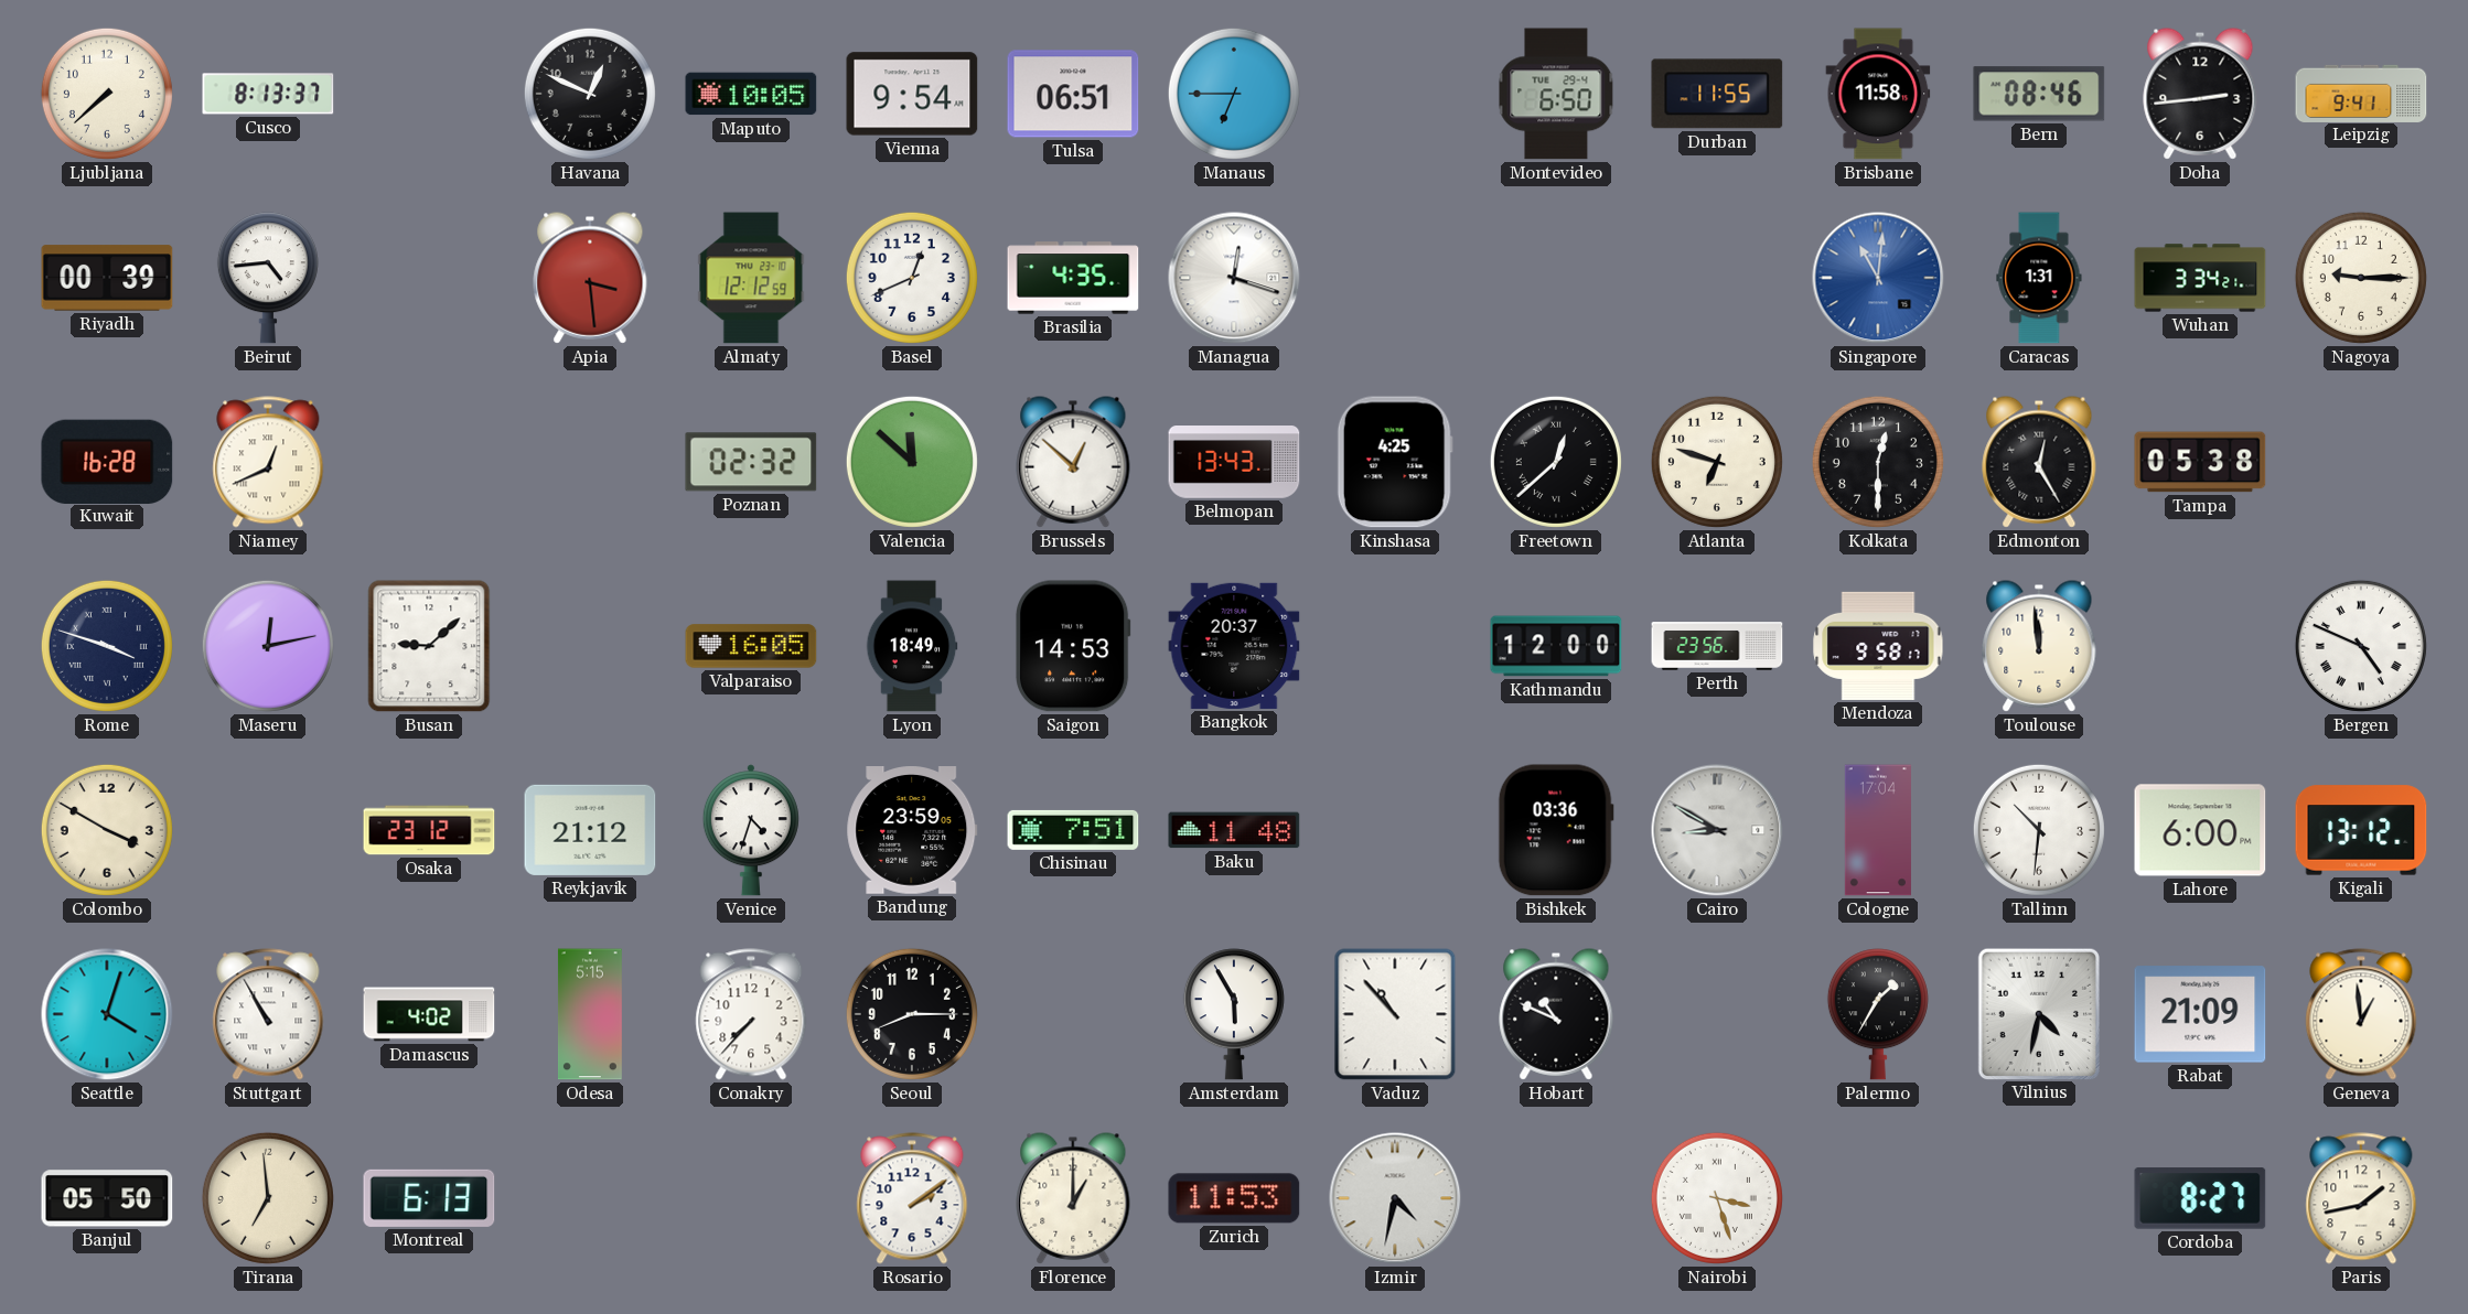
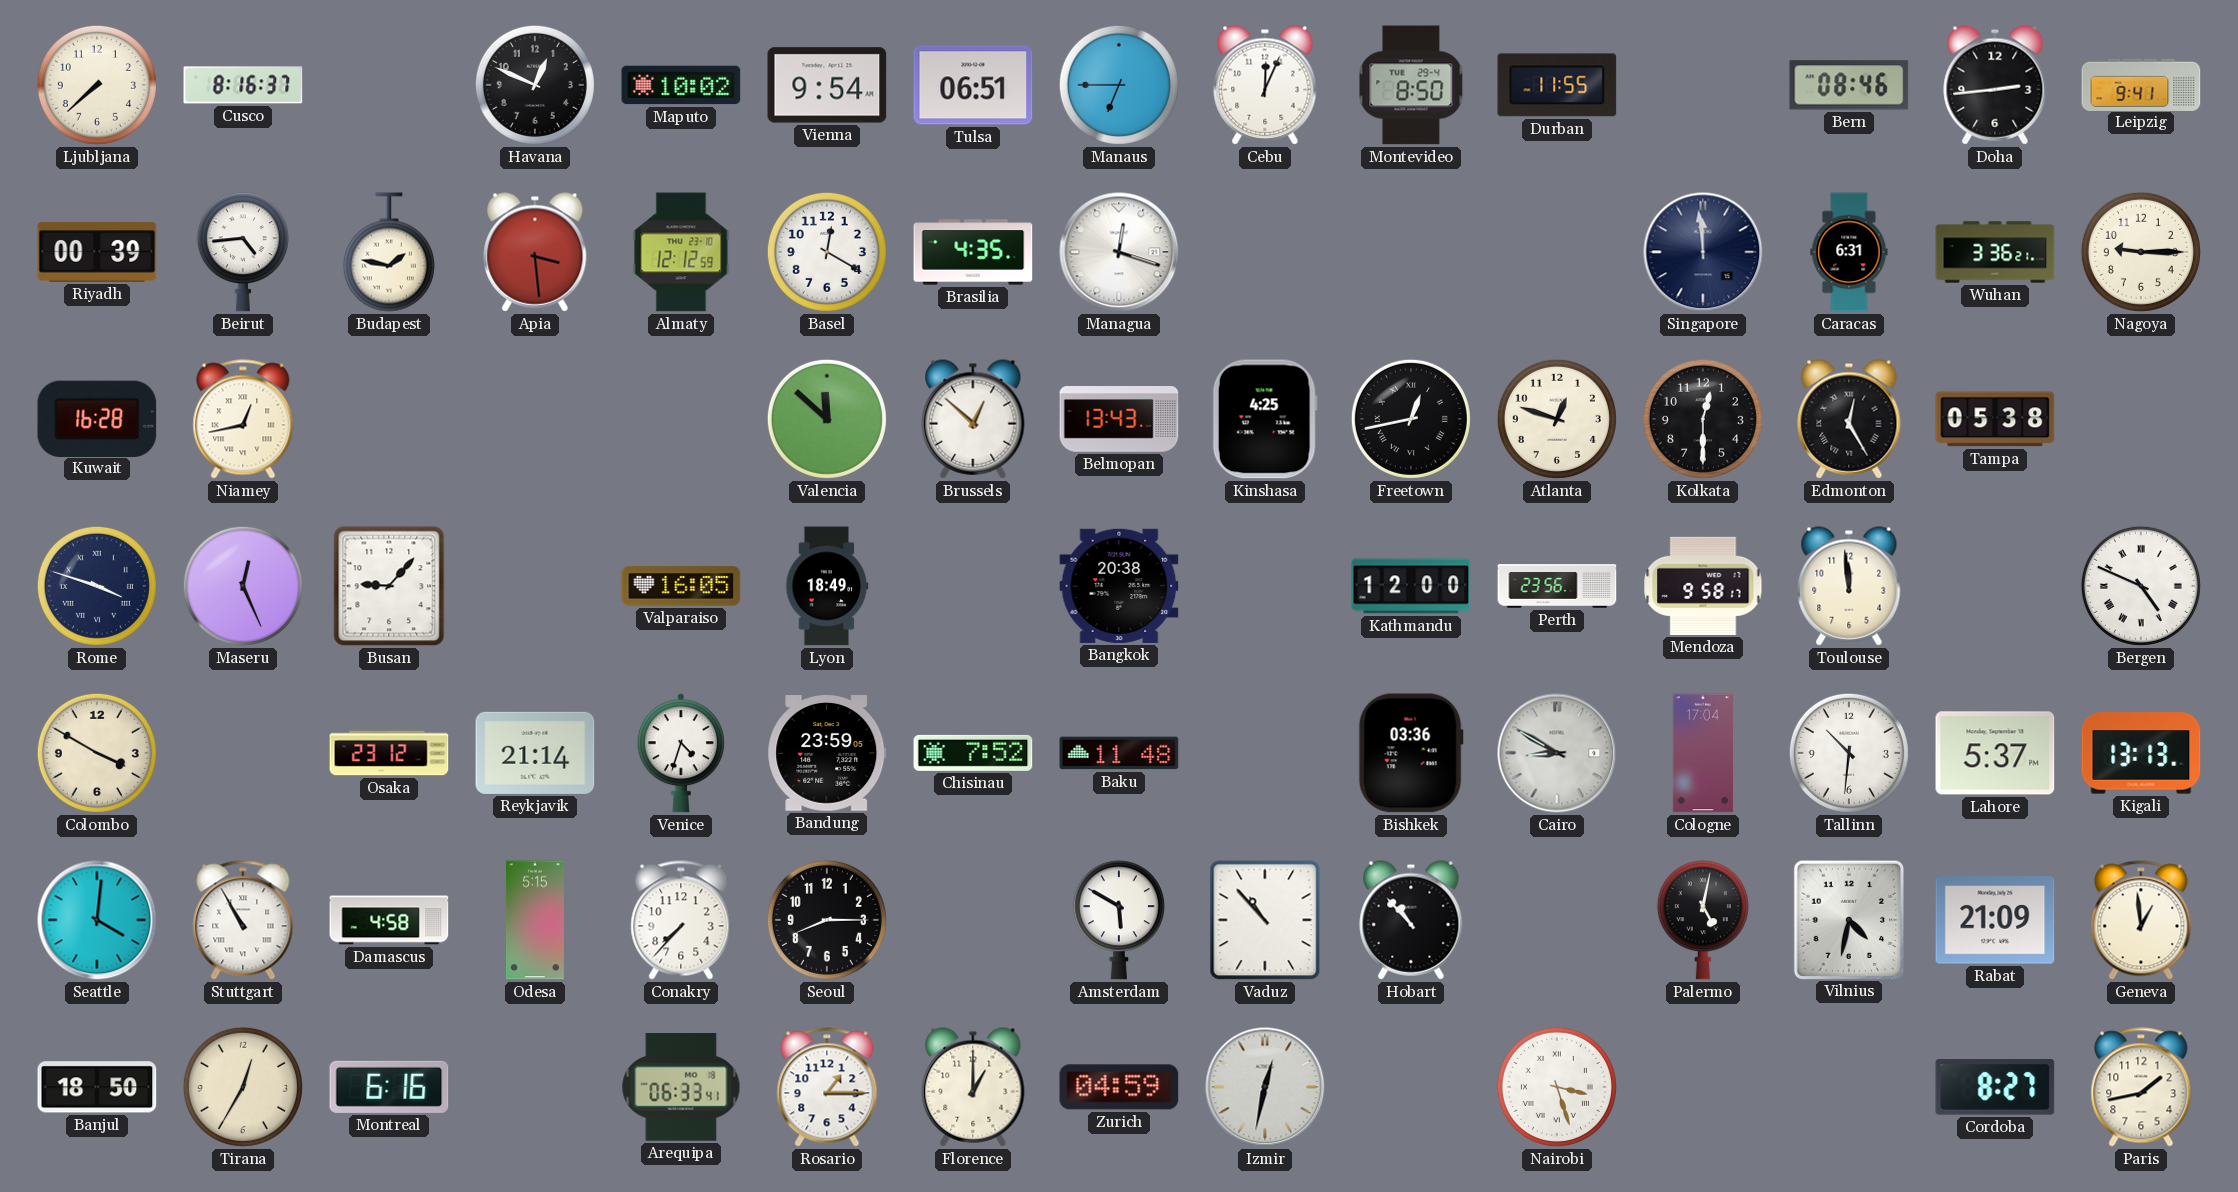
Cusco: 8:13 -> 8:16 (243, 85)
Maputo: 10:05 -> 10:02 (681, 85)
Cebu: none -> 12:04 (1265, 85)
Montevideo: 6:50 -> 8:50 (1411, 85)
Brisbane: 11:58 -> none (1878, 94)
Budapest: none -> 1:47 (389, 252)
Basel: 12:41 -> 12:20 (827, 252)
Singapore: 11:01 -> 11:59 (1703, 252)
Singapore dial: blue -> navy (1703, 252)
Caracas: 1:31 -> 6:31 (1849, 252)
Wuhan: 3:34 -> 3:36 (1995, 252)
Niamey: 12:41 -> 12:43 (243, 419)
Poznan: 02:32 -> none (751, 462)
Freetown: 12:38 -> 12:43 (1411, 419)
Atlanta: 6:48 -> 12:48 (1557, 419)
Maseru: 12:13 -> 12:26 (243, 586)
Busan: 9:08 -> 9:07 (389, 586)
Saigon: 14:53 -> none (1073, 646)
Bangkok: 20:37 -> 20:38 (1119, 586)
Reykjavik: 21:12 -> 21:14 (535, 753)
Chisinau: 7:51 -> 7:52 (973, 753)
Lahore: 6:00 -> 5:37 (1995, 753)
Kigali: 13:12 -> 13:13 (2141, 753)
Seattle: 4:03 -> 4:01 (97, 920)
Damascus: 4:02 -> 4:58 (389, 920)
Amsterdam: 5:55 -> 5:50 (1119, 920)
Hobart: 10:49 -> 10:53 (1411, 920)
Palermo: 1:35 -> 5:02 (1703, 920)
Banjul: 05:50 -> 18:50 (97, 1087)
Tirana: 6:59 -> 12:35 (243, 1087)
Montreal: 6:13 -> 6:16 (389, 1087)
Arequipa: none -> 06:33 (681, 1087)
Rosario: 2:09 -> 1:15 (827, 1087)
Zurich: 11:53 -> 04:59 (1119, 1087)
Izmir: 4:32 -> 12:32 (1265, 1087)
